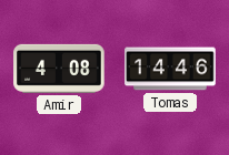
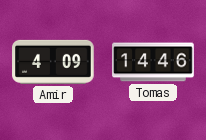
Amir: 4:08 -> 4:09 (53, 62)
